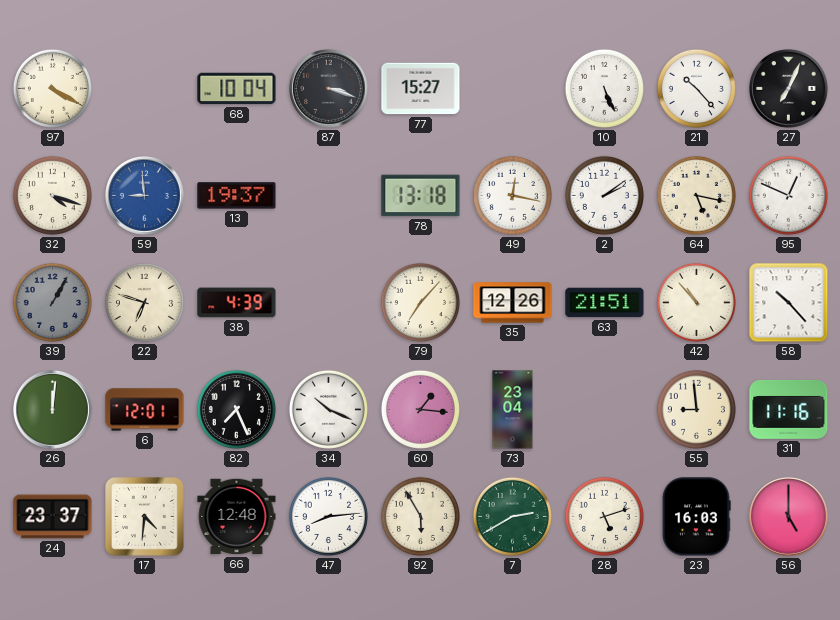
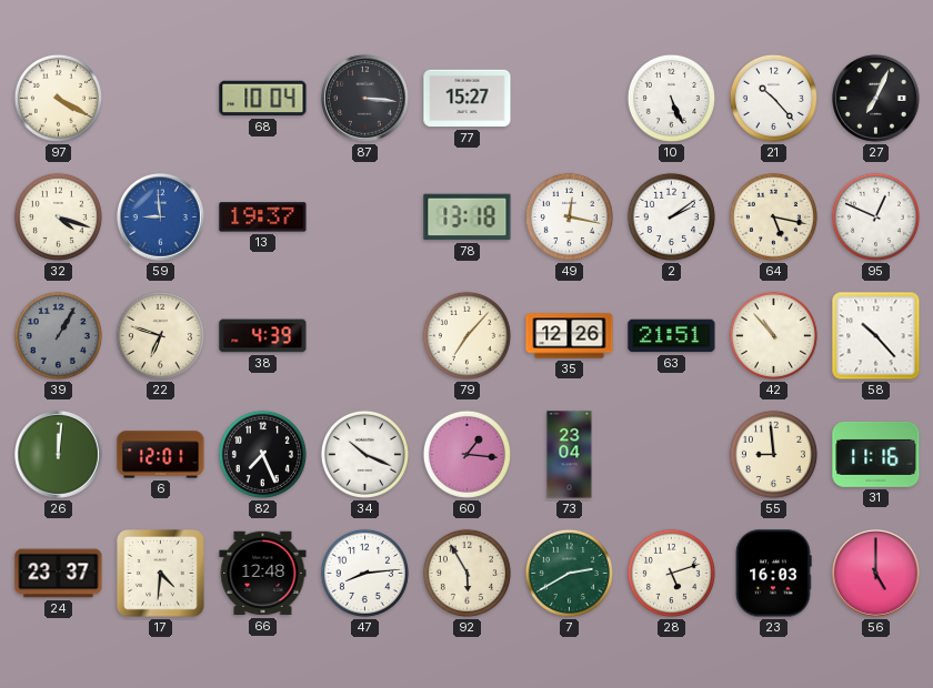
87: 3:18 -> 3:16 (365, 99)
